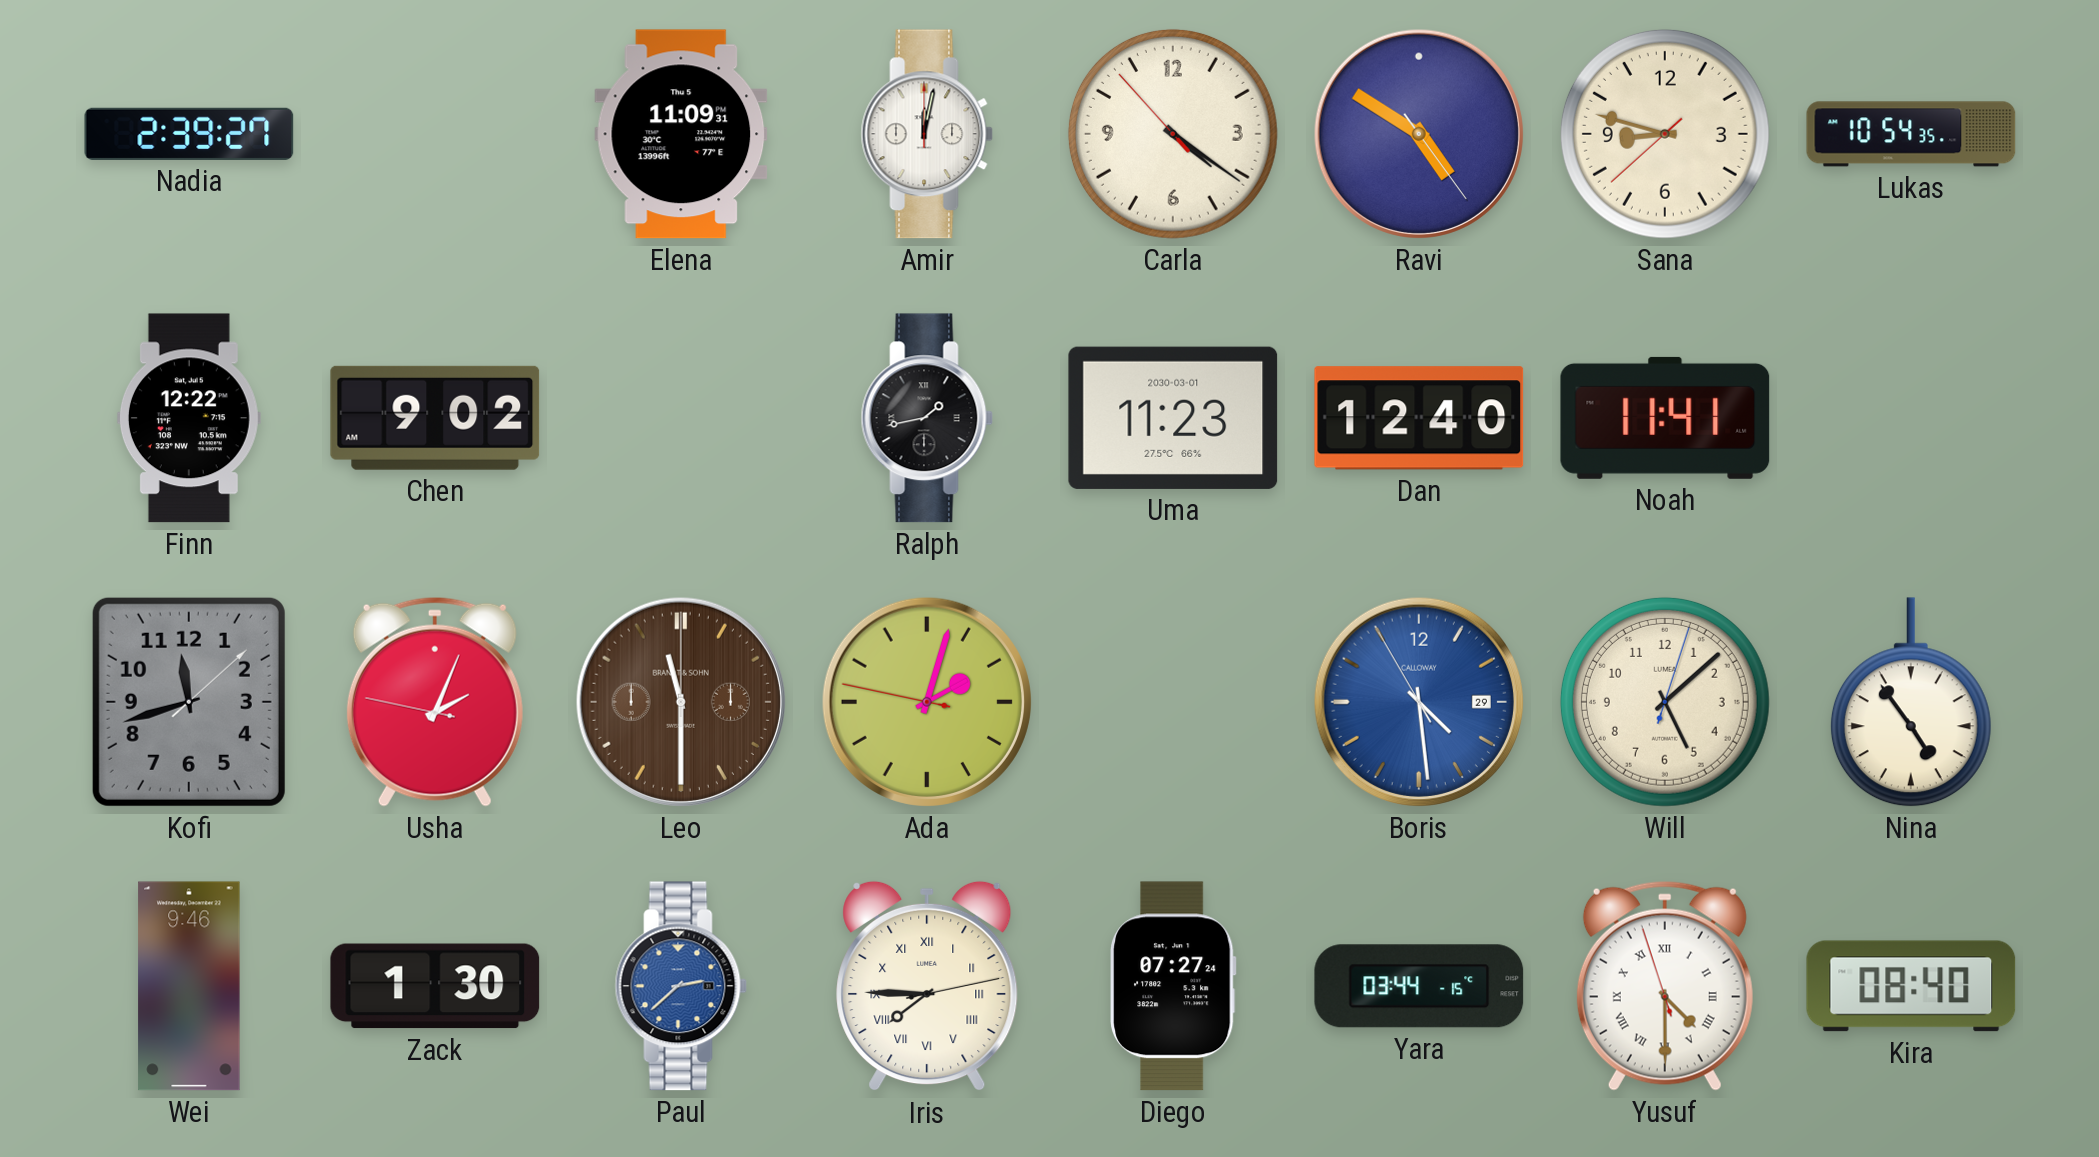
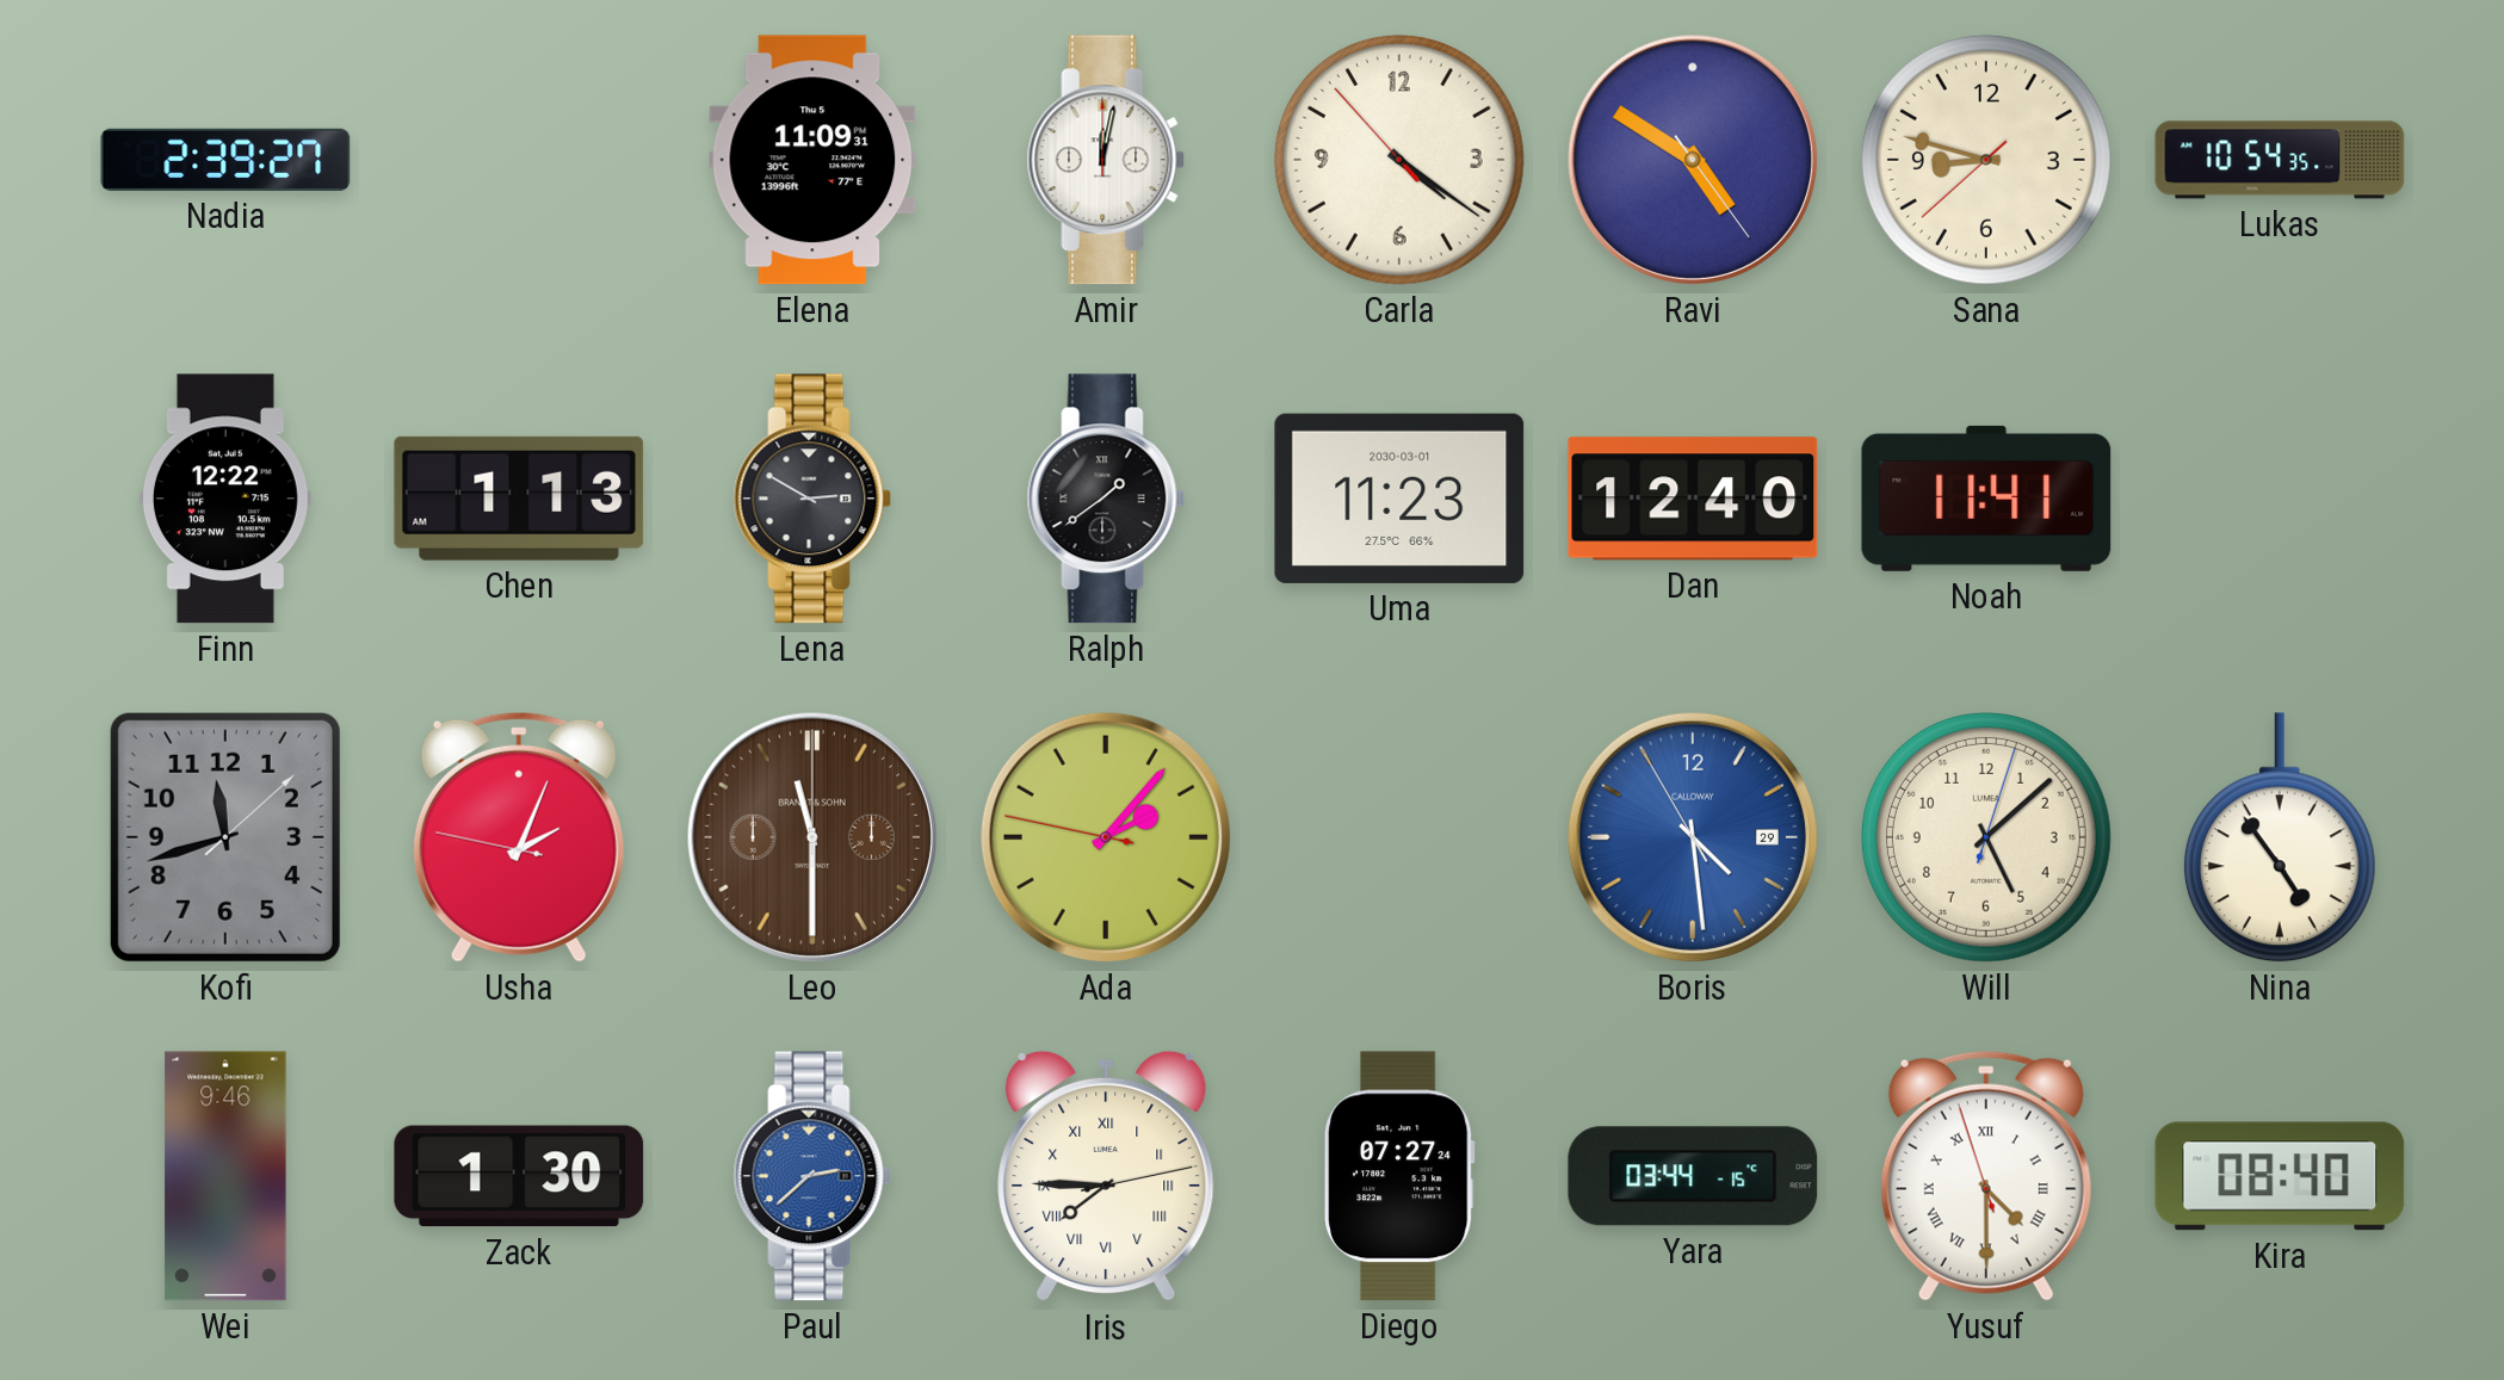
Chen: 9:02 -> 1:13 (519, 499)
Lena: none -> 2:50 (812, 499)
Ralph: 1:43 -> 1:39 (1106, 499)
Ada: 2:02 -> 2:06 (1106, 837)
